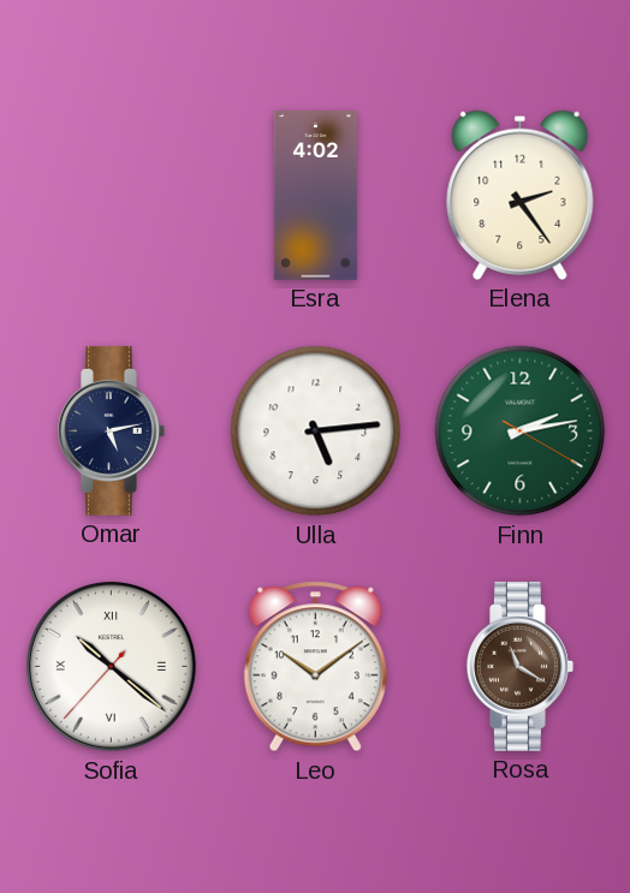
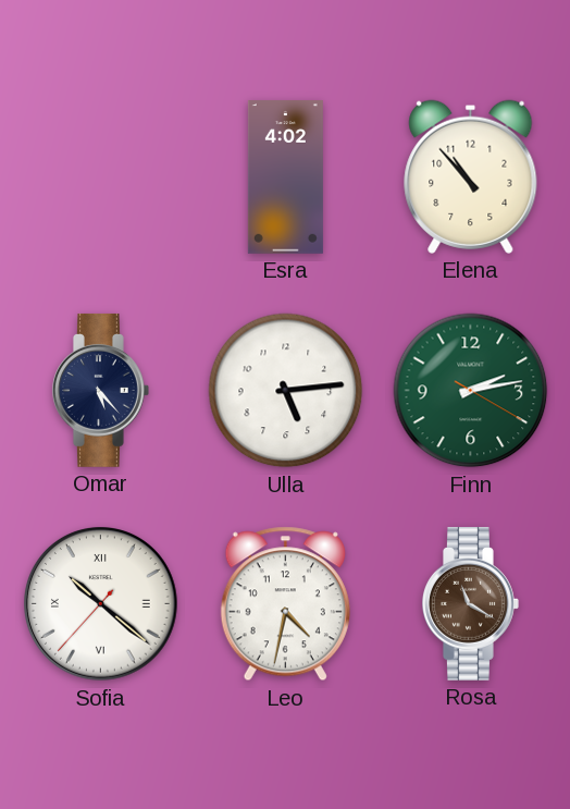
Elena: 2:24 -> 10:53 (471, 176)
Omar: 5:13 -> 5:23 (101, 390)
Leo: 10:09 -> 4:32 (285, 604)
